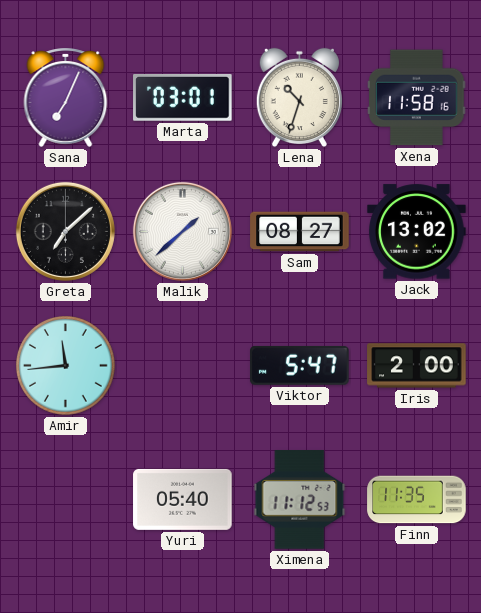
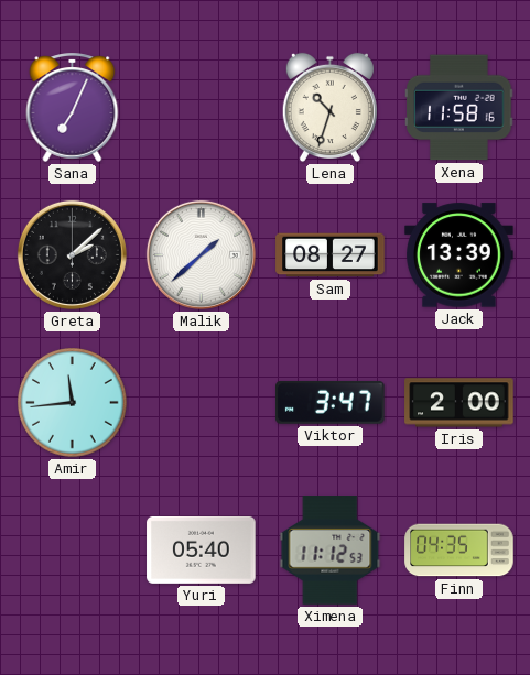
Marta: 03:01 -> none (183, 97)
Greta: 7:08 -> 2:08 (72, 254)
Jack: 13:02 -> 13:39 (459, 255)
Viktor: 5:47 -> 3:47 (331, 402)
Finn: 11:35 -> 04:35 (459, 551)
